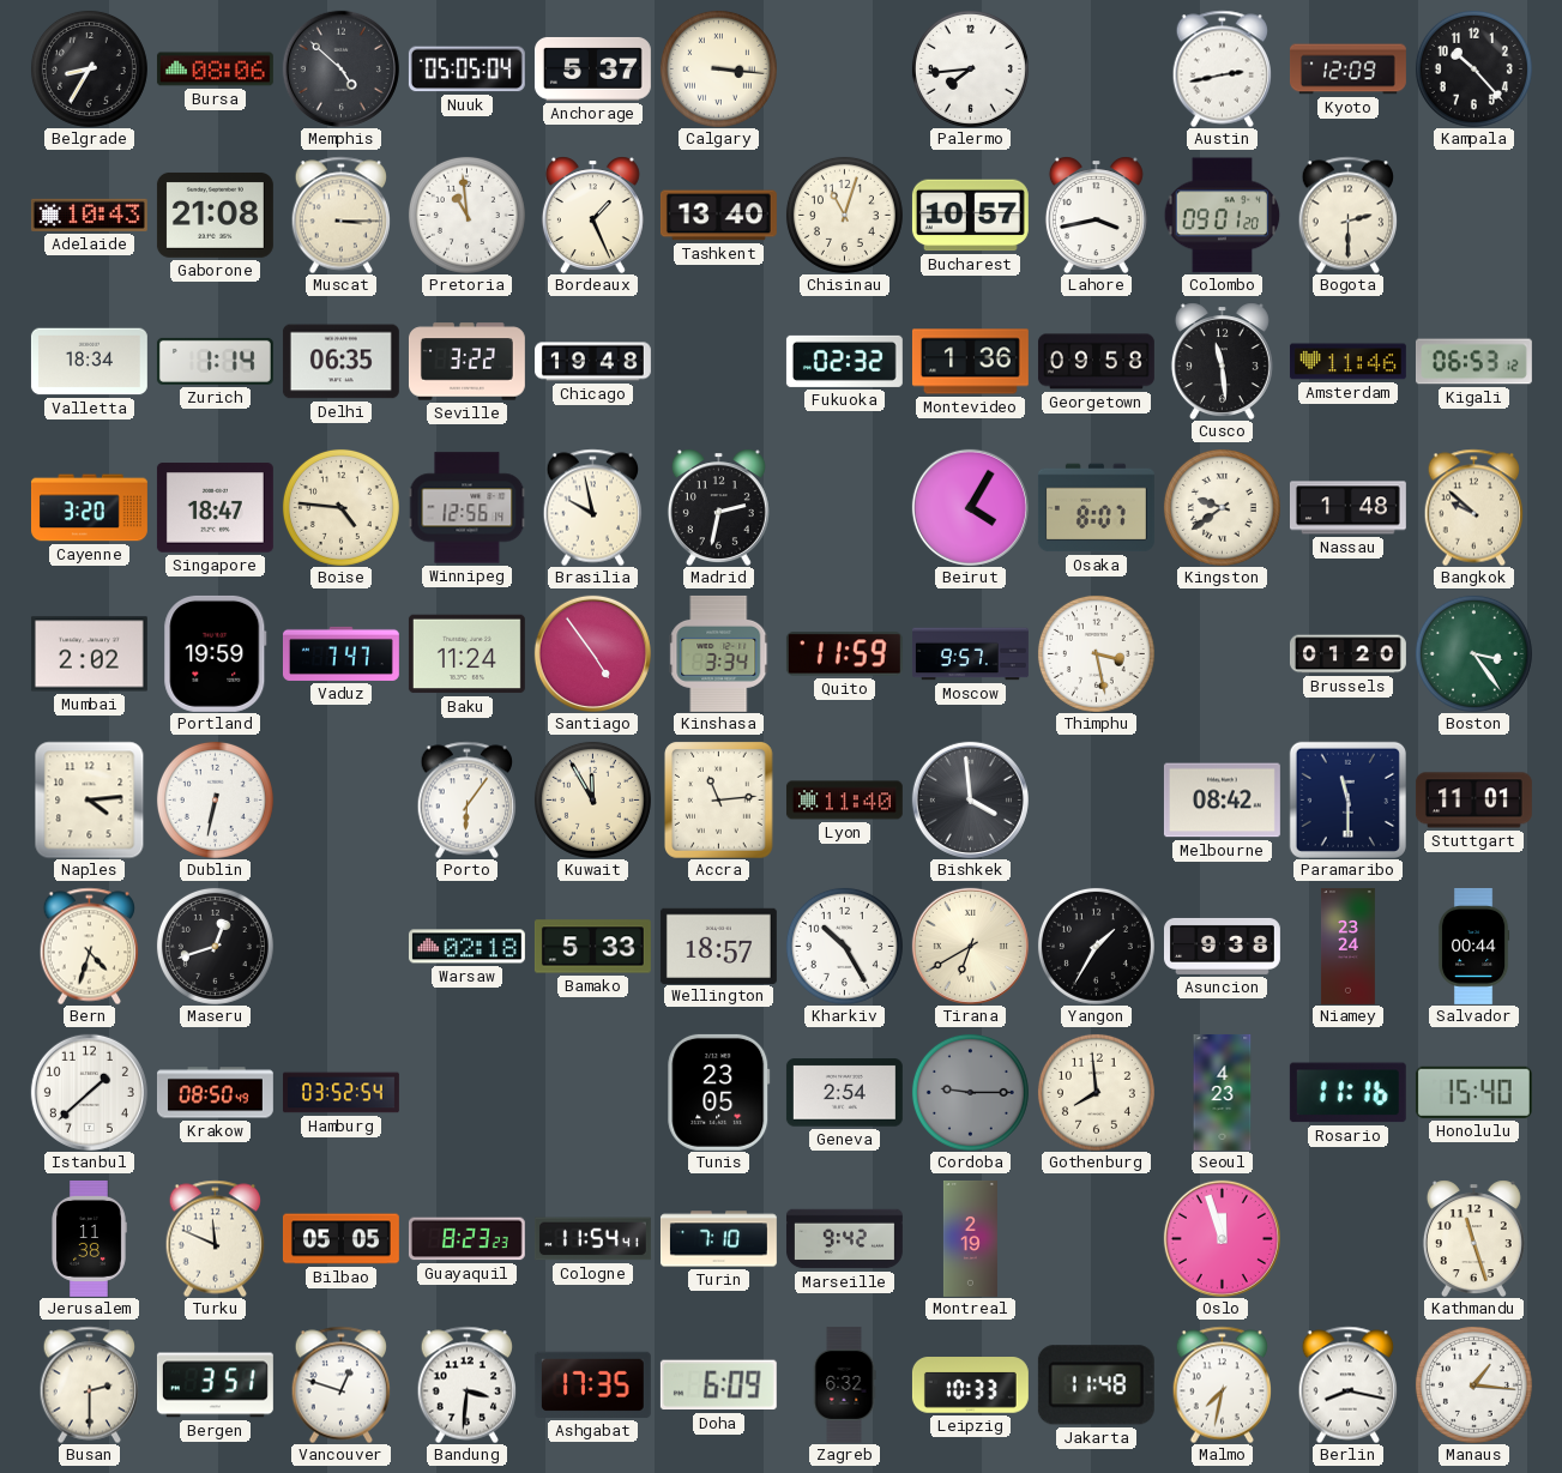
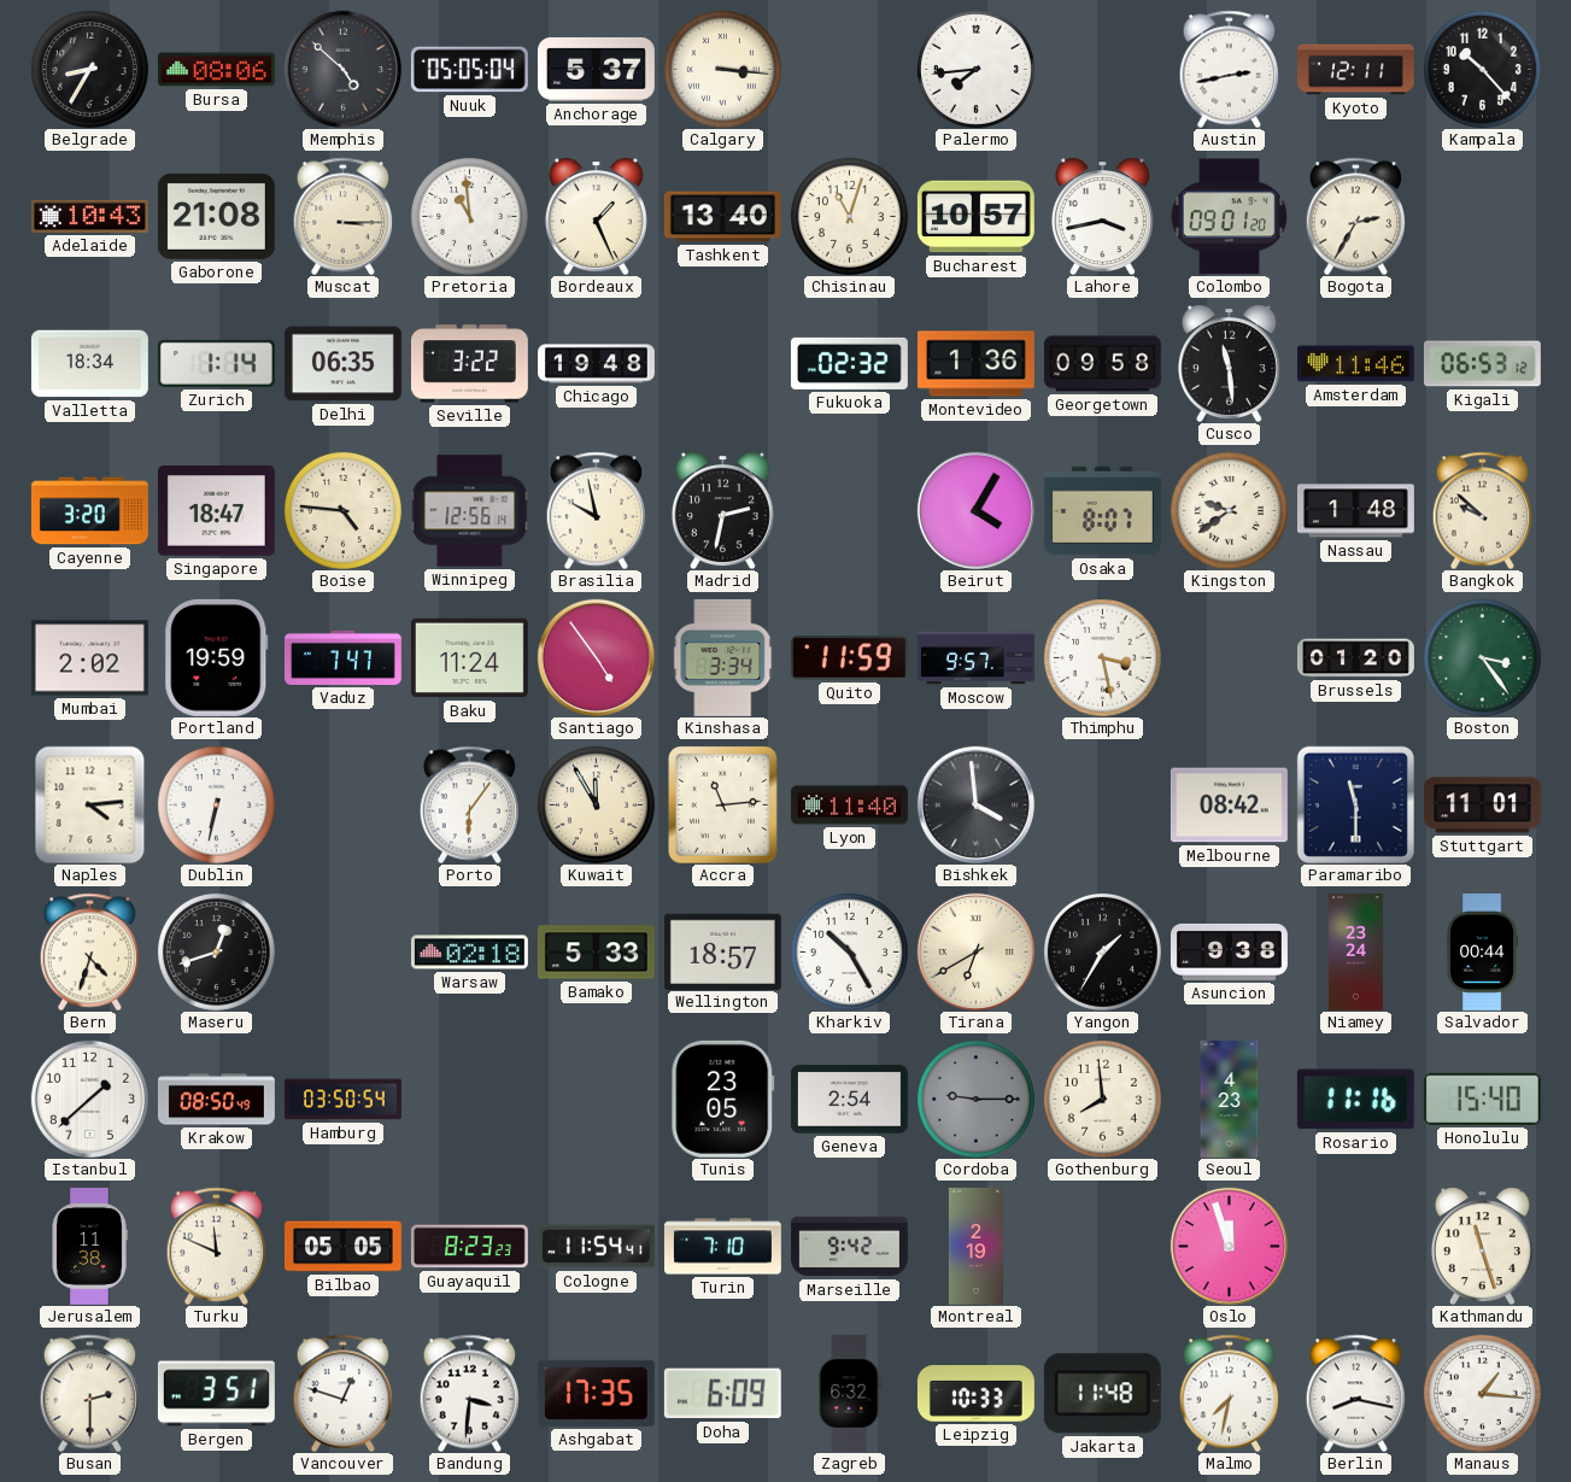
Kyoto: 12:09 -> 12:11 (1355, 70)
Bogota: 2:30 -> 2:35 (1356, 216)
Hamburg: 03:52 -> 03:50 (342, 1100)
